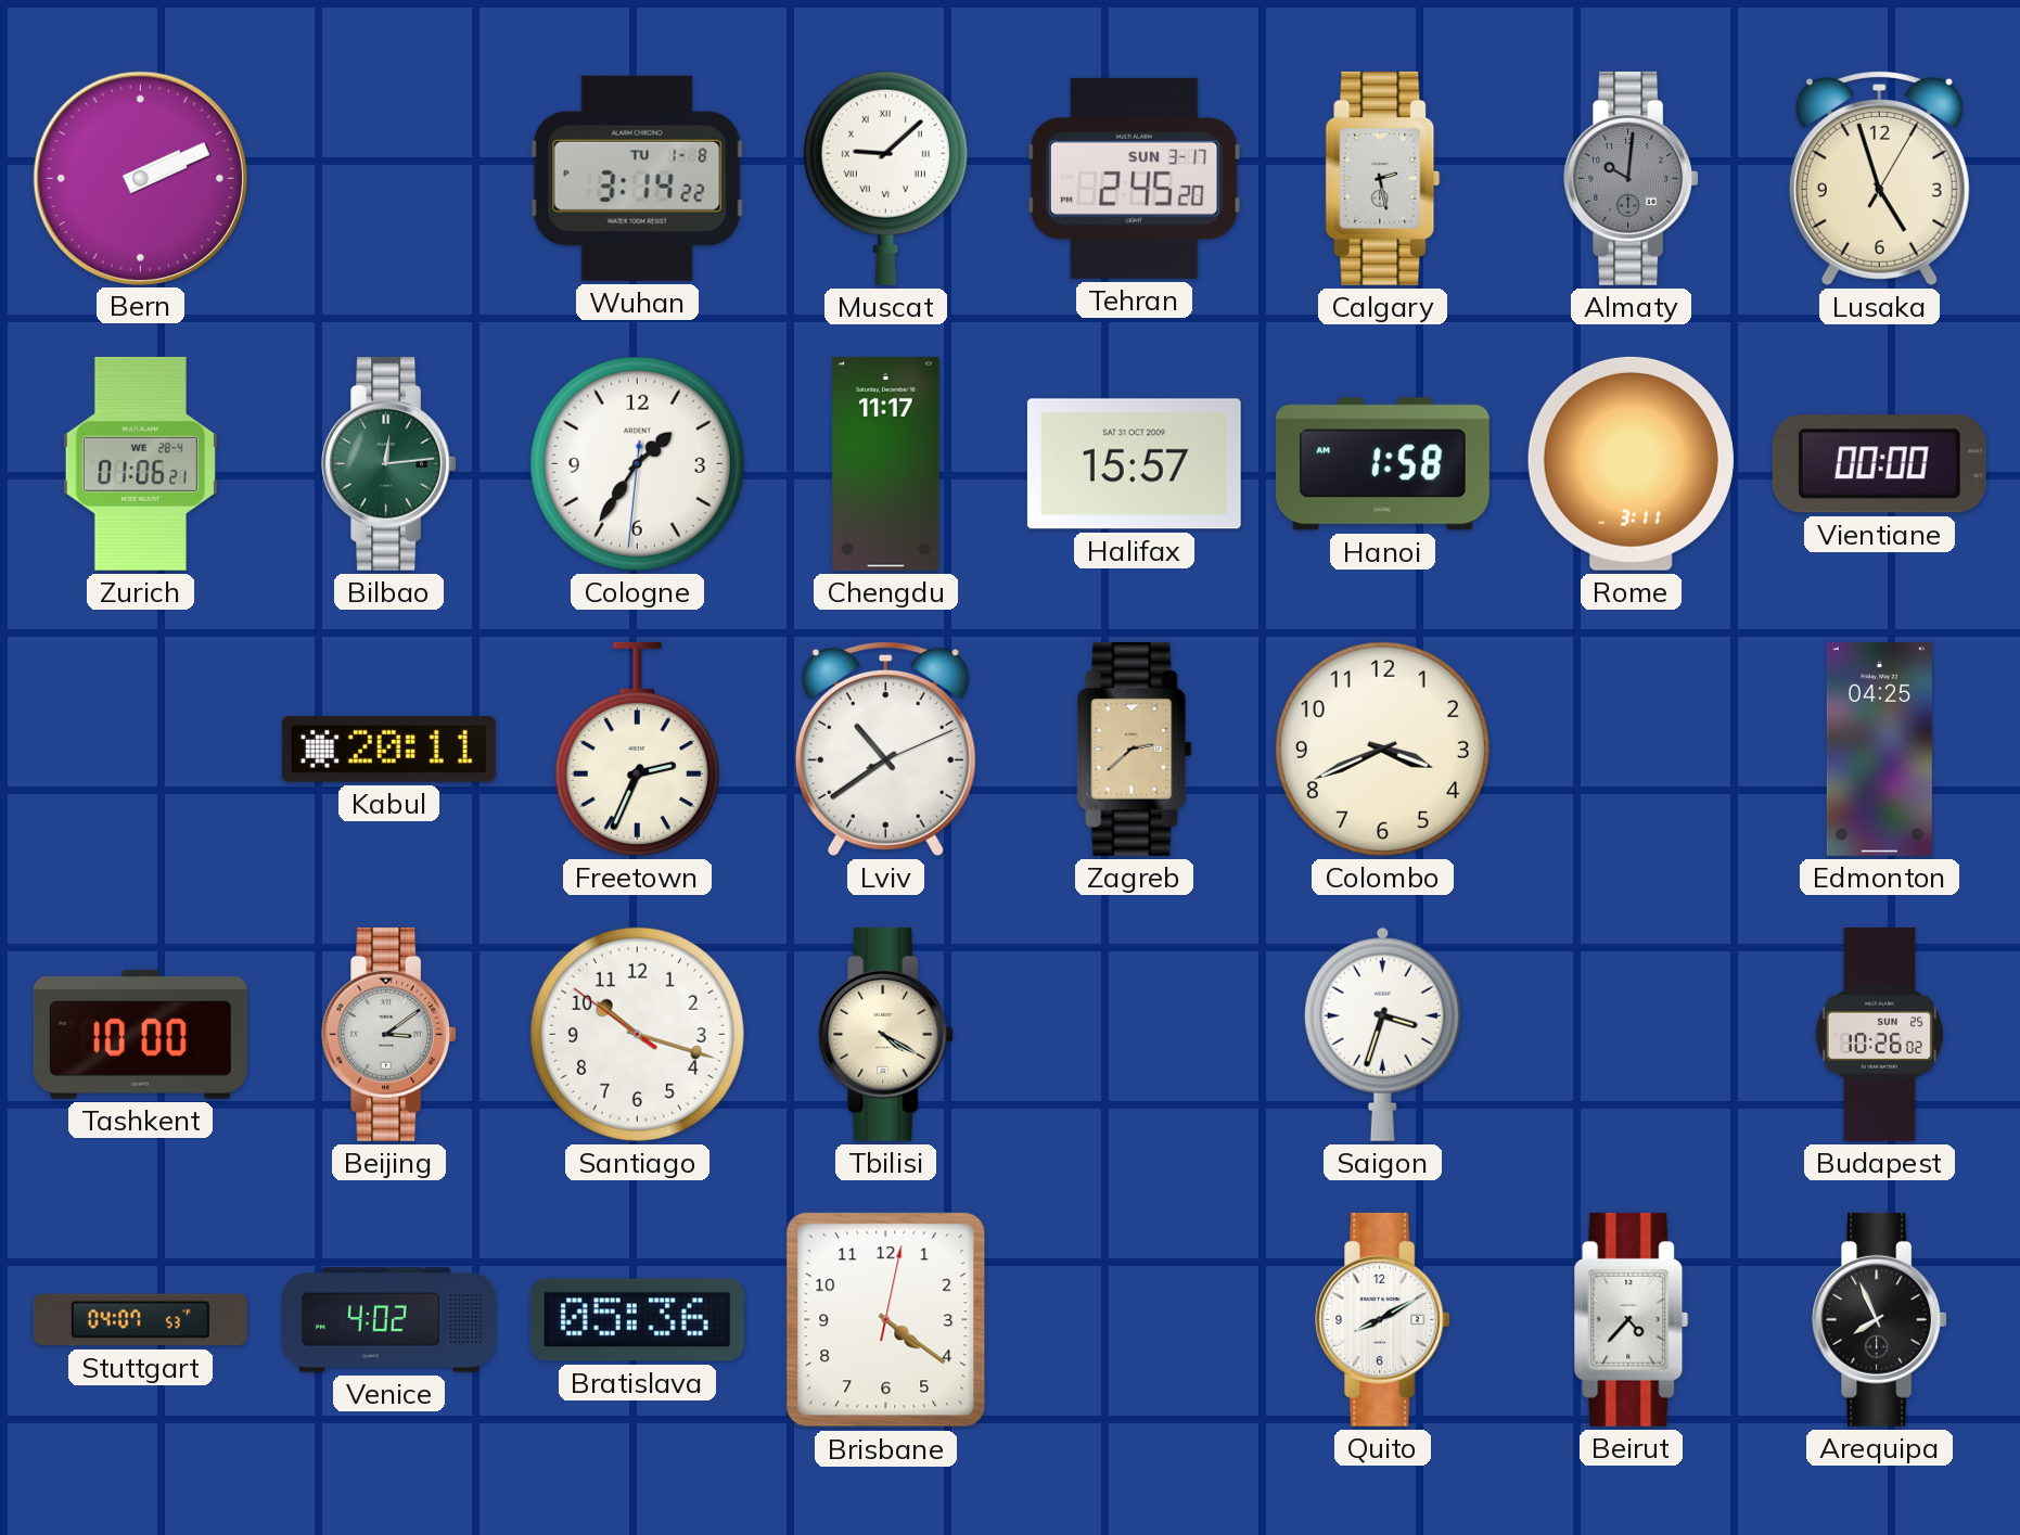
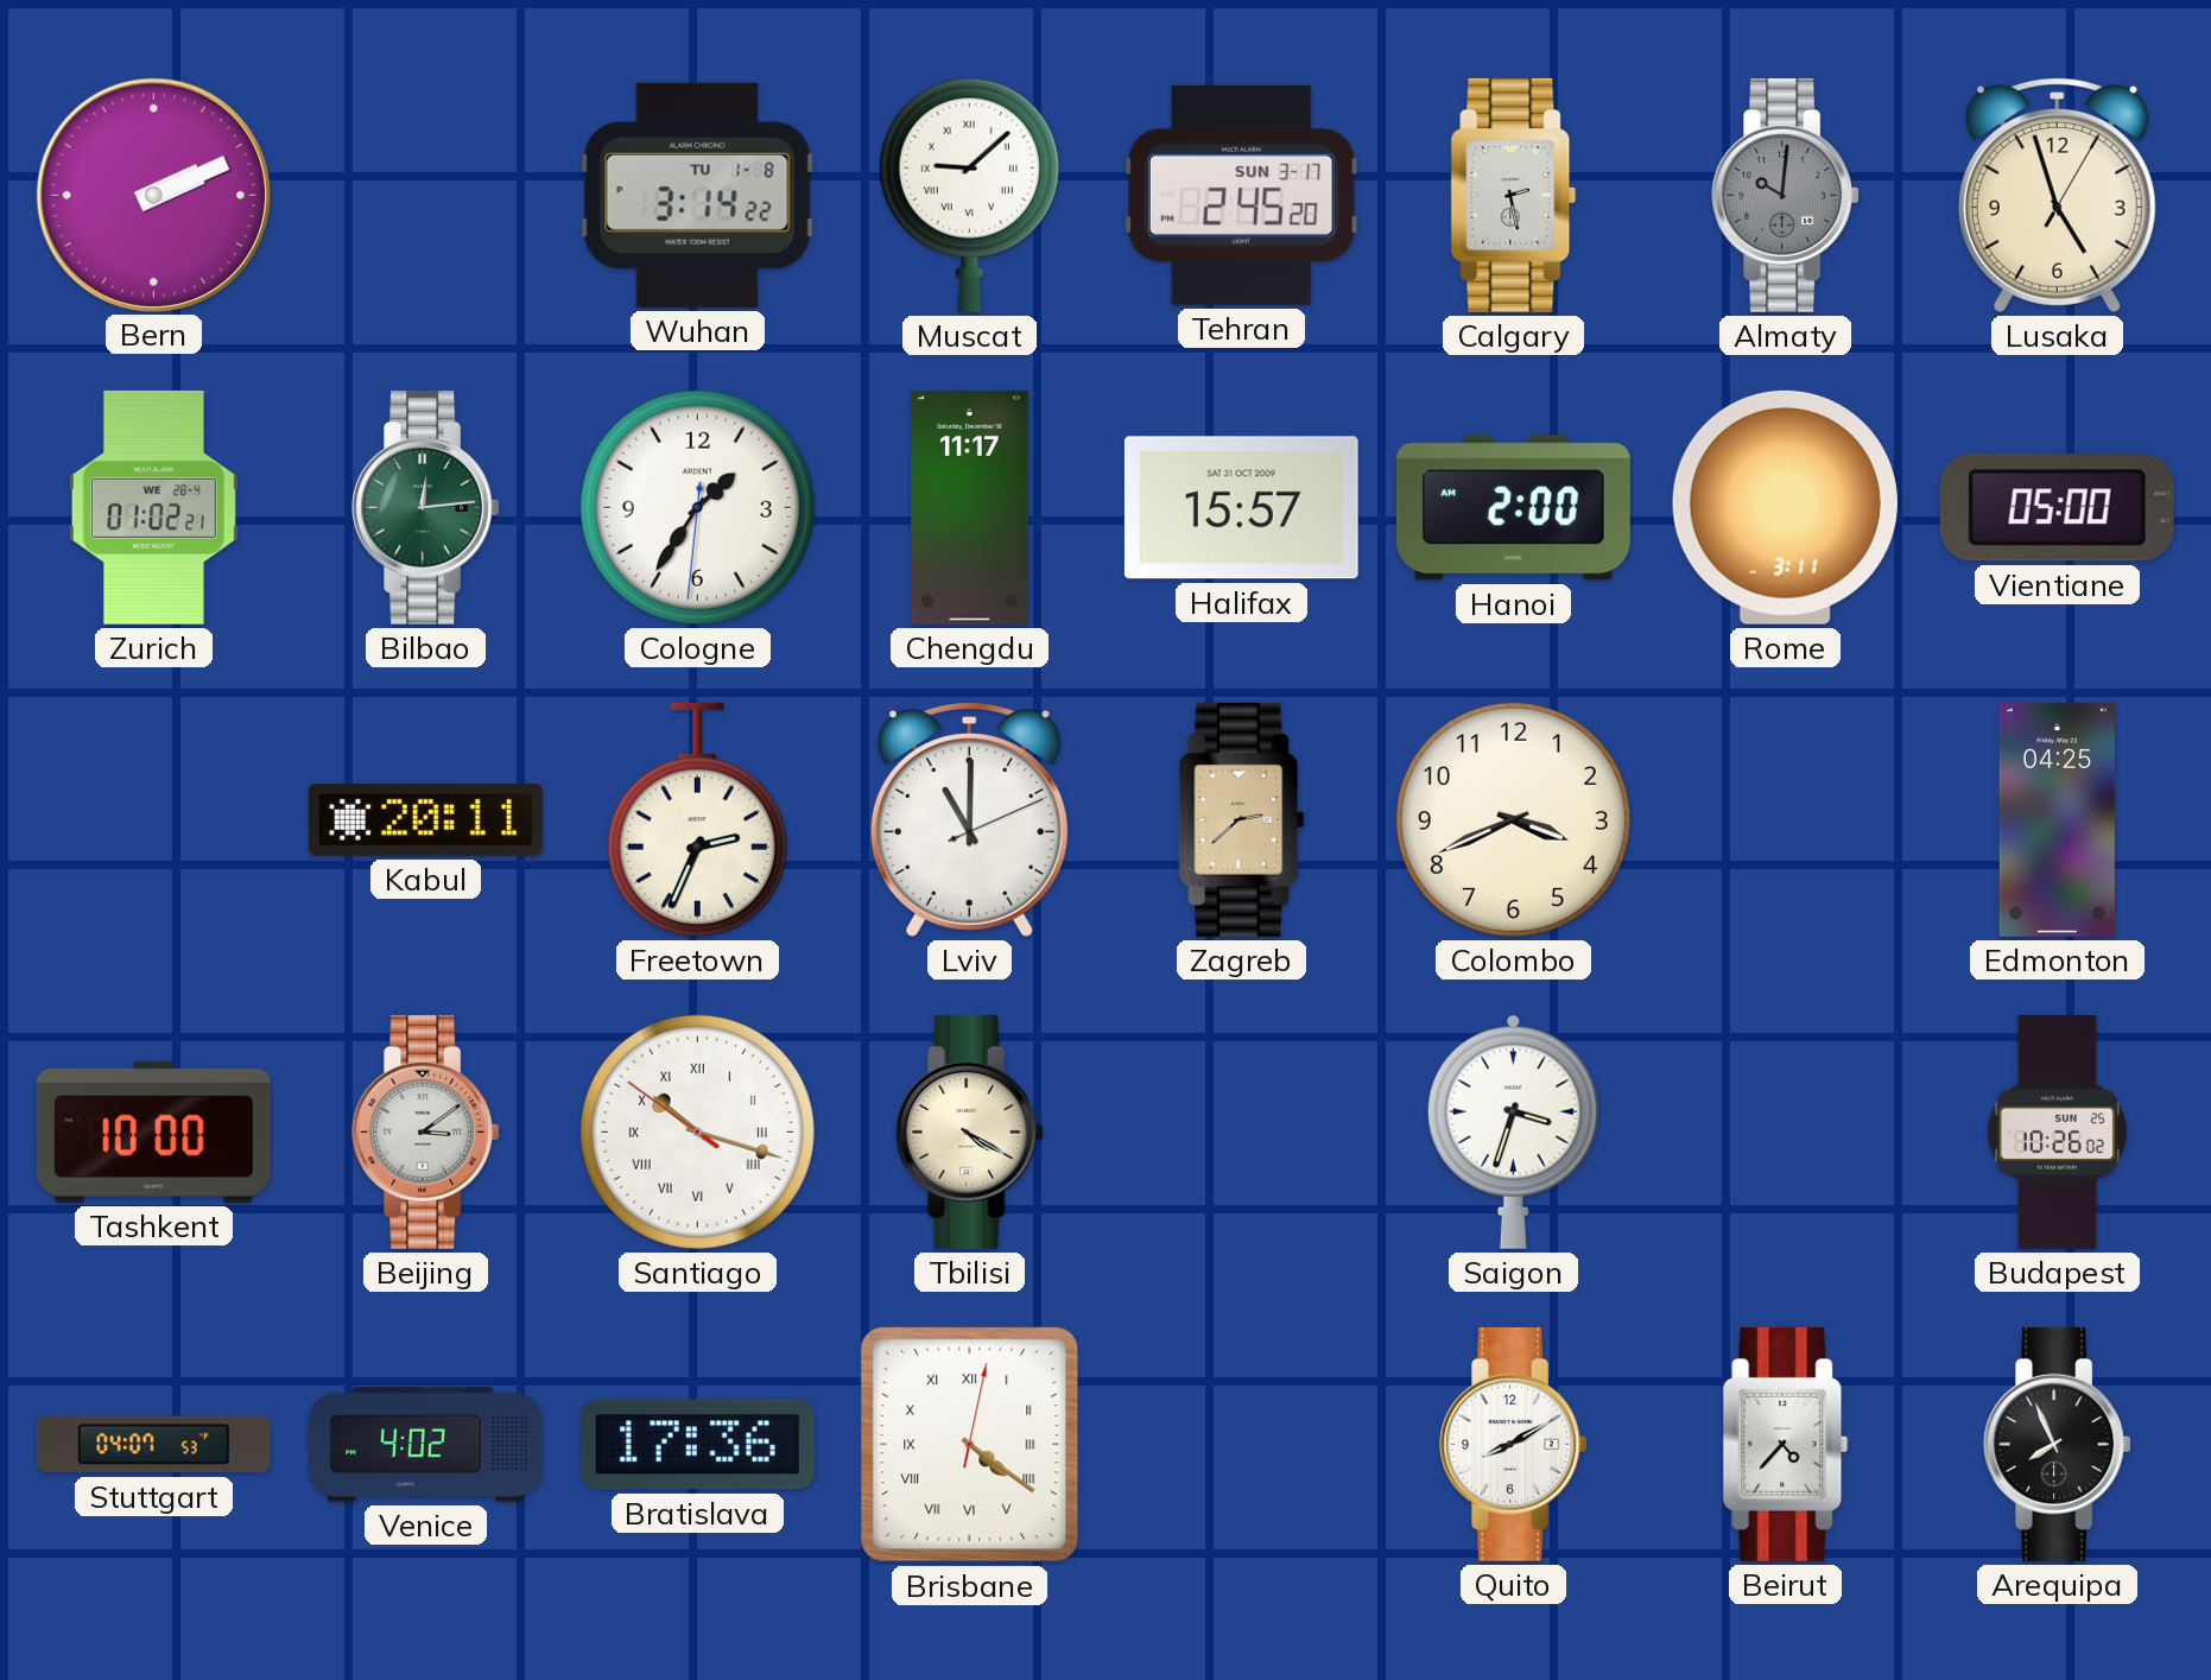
Zurich: 01:06 -> 01:02 (153, 507)
Hanoi: 1:58 -> 2:00 (1513, 508)
Vientiane: 00:00 -> 05:00 (2057, 508)
Lviv: 10:39 -> 11:00 (969, 820)
Santiago numerals: Arabic -> Roman (697, 1131)
Bratislava: 05:36 -> 17:36 (697, 1445)
Brisbane numerals: Arabic -> Roman (970, 1445)
